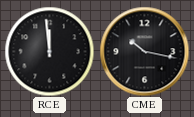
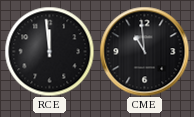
CME: 10:17 -> 10:59 (144, 51)
